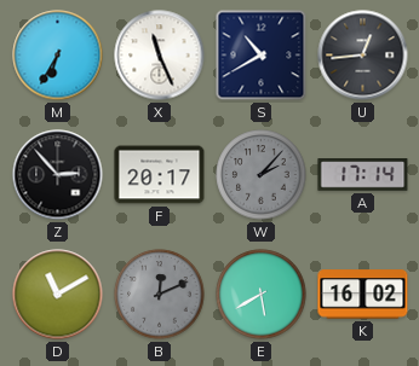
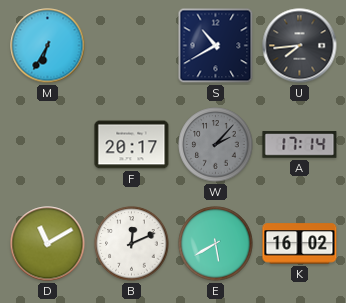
X: 11:26 -> none (160, 56)
U: 12:44 -> 7:44 (300, 46)
Z: 2:53 -> none (58, 175)
B dial: grey -> white (132, 244)
